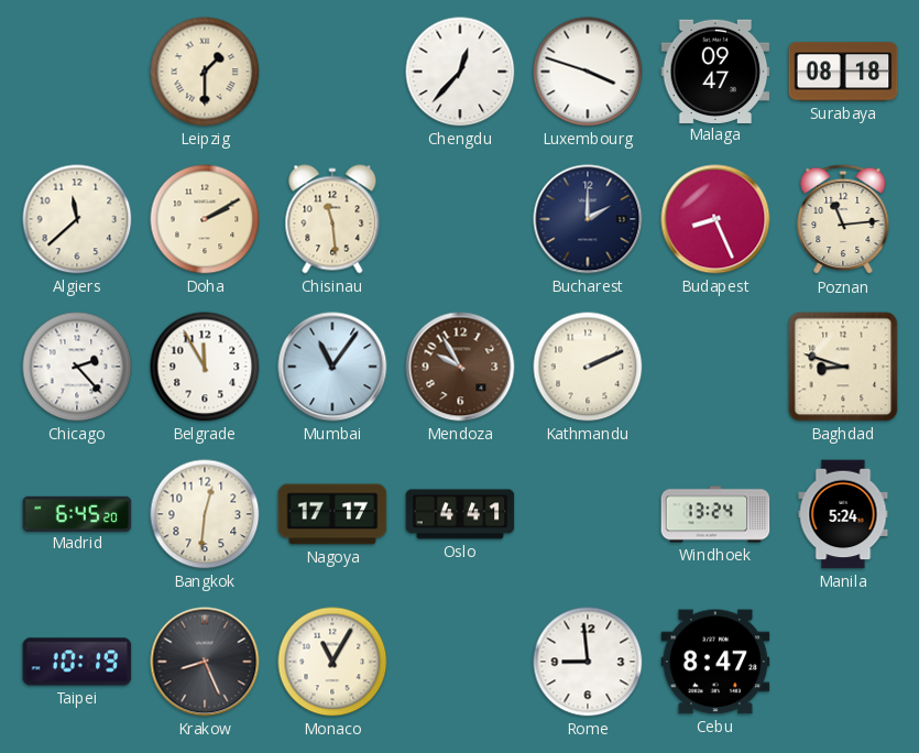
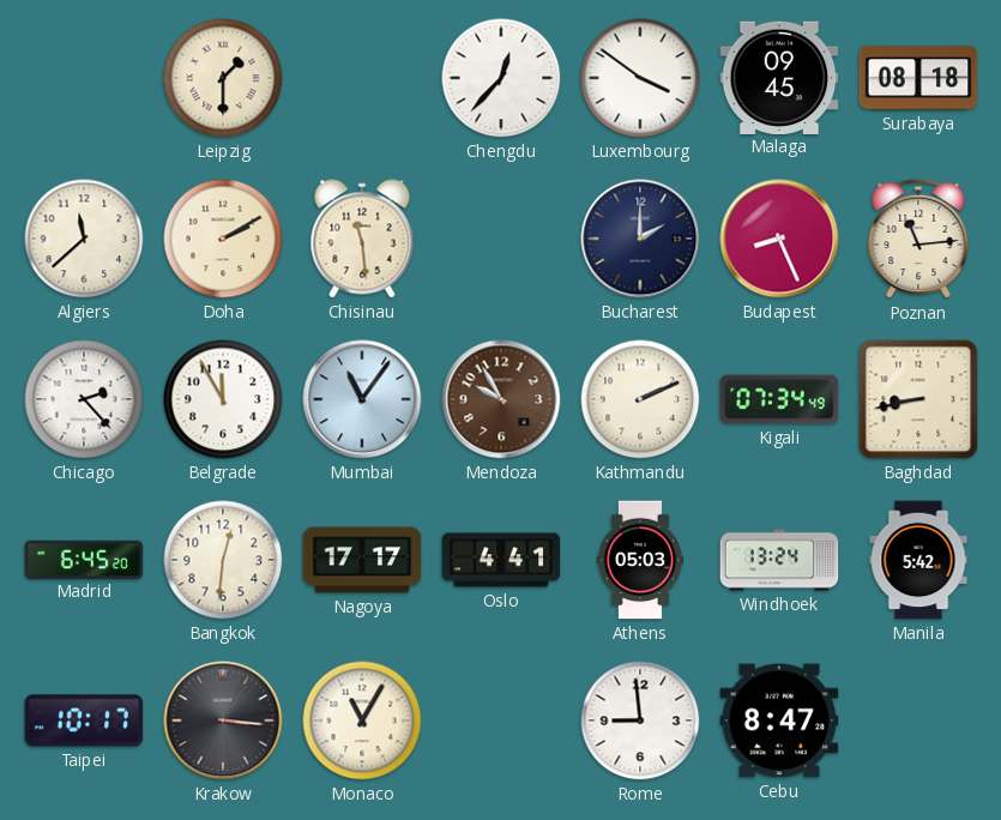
Luxembourg: 3:48 -> 3:51 (640, 78)
Malaga: 09:47 -> 09:45 (779, 77)
Kigali: none -> 07:34 (779, 399)
Baghdad: 8:48 -> 8:43 (918, 399)
Athens: none -> 05:03 (640, 560)
Manila: 5:24 -> 5:42 (918, 560)
Taipei: 10:19 -> 10:17 (84, 720)
Krakow: 8:26 -> 3:16 (223, 720)
